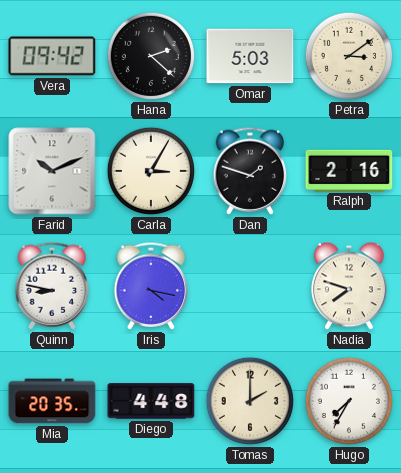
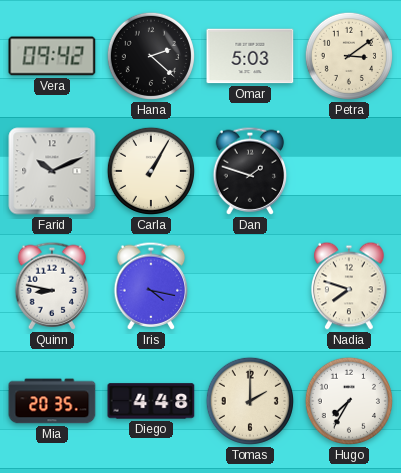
Carla: 3:05 -> 1:05 (151, 171)
Ralph: 2:16 -> none (349, 170)
